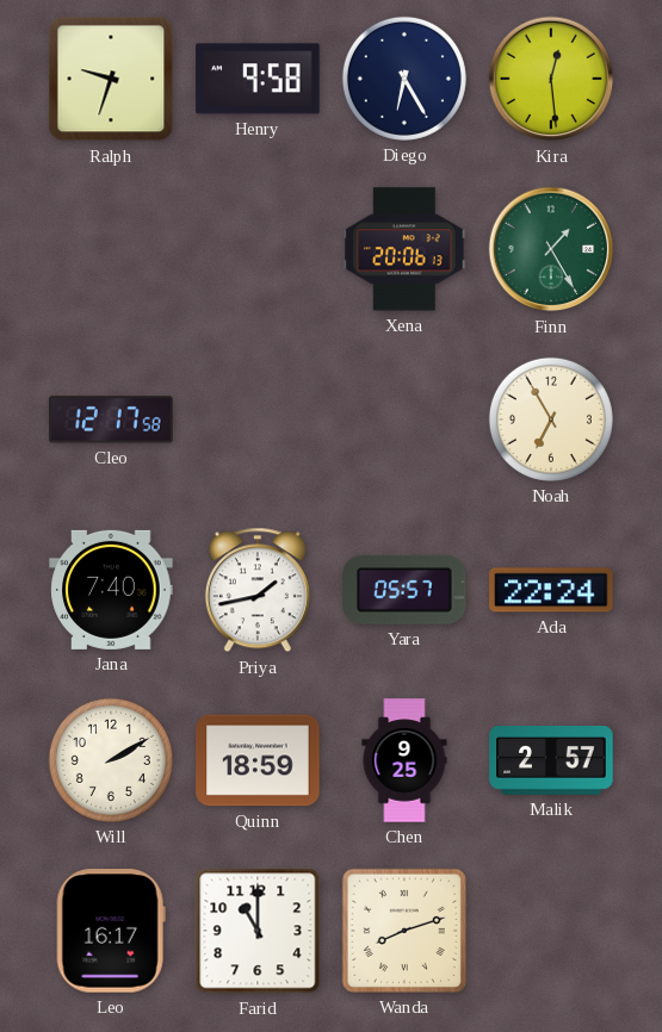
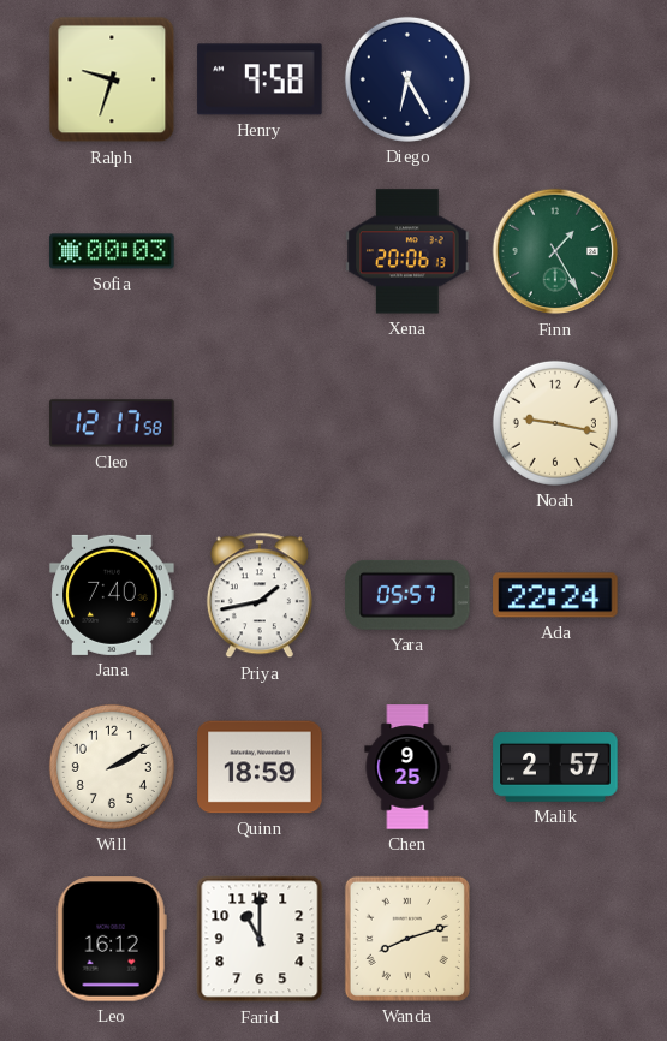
Kira: 12:29 -> none (551, 79)
Sofia: none -> 00:03 (112, 251)
Noah: 6:55 -> 9:17 (555, 423)
Leo: 16:17 -> 16:12 (112, 939)
